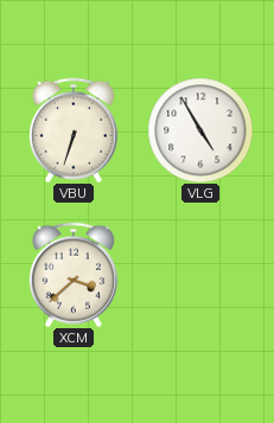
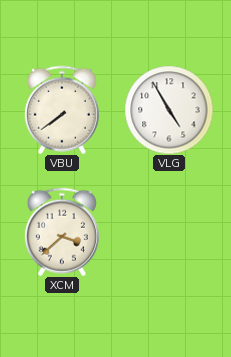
VBU: 6:33 -> 7:39 (62, 110)
